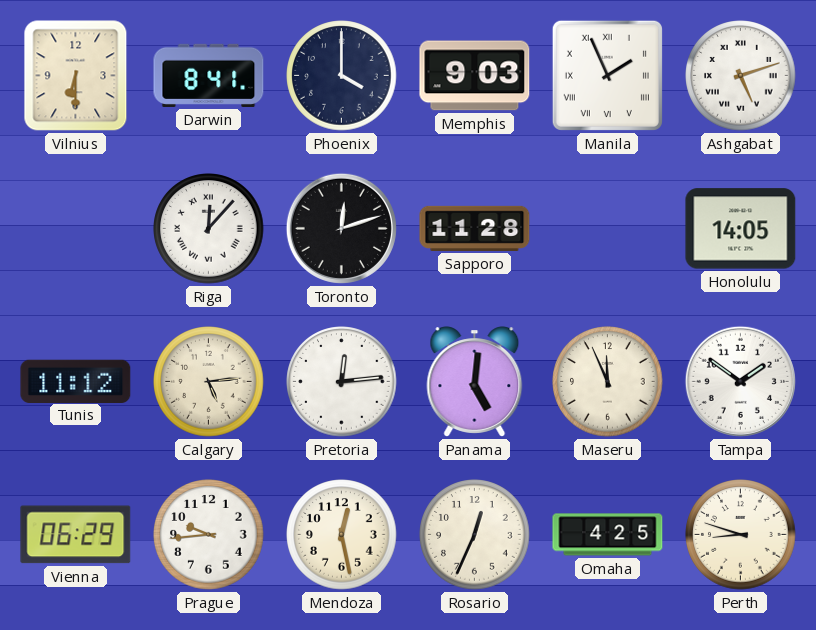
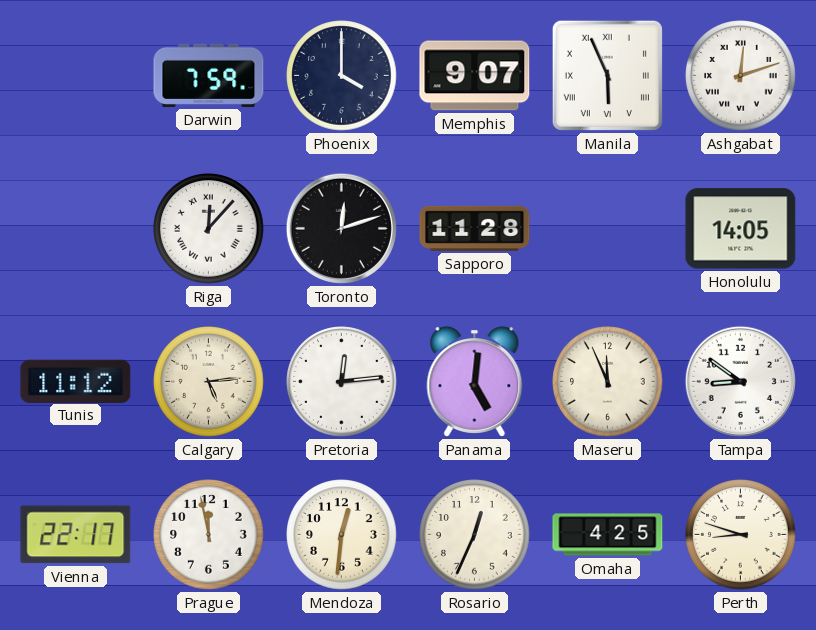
Vilnius: 6:30 -> none (76, 76)
Darwin: 8:41 -> 7:59 (209, 75)
Memphis: 9:03 -> 9:07 (475, 76)
Manila: 1:56 -> 5:56 (607, 75)
Ashgabat: 5:12 -> 12:12 (741, 76)
Tampa: 1:51 -> 8:51 (740, 381)
Vienna: 06:29 -> 22:17 (76, 535)
Prague: 9:44 -> 11:58 (209, 535)
Mendoza: 12:28 -> 12:31 (342, 535)
